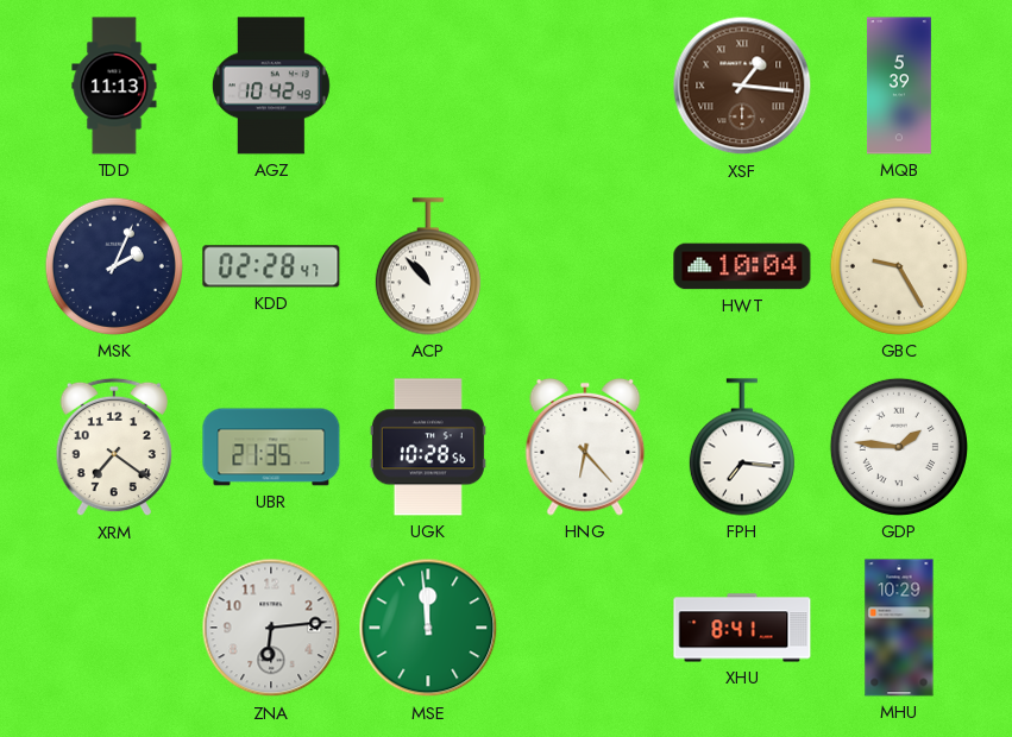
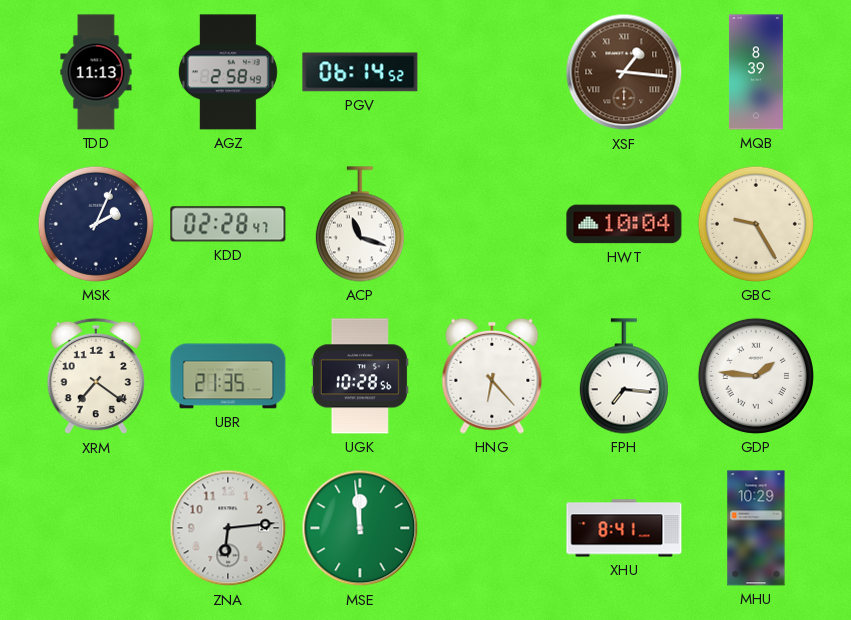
AGZ: 10:42 -> 2:58 (228, 72)
PGV: none -> 06:14 (360, 72)
MQB: 5:39 -> 8:39 (756, 72)
ACP: 10:53 -> 11:18 (360, 224)
